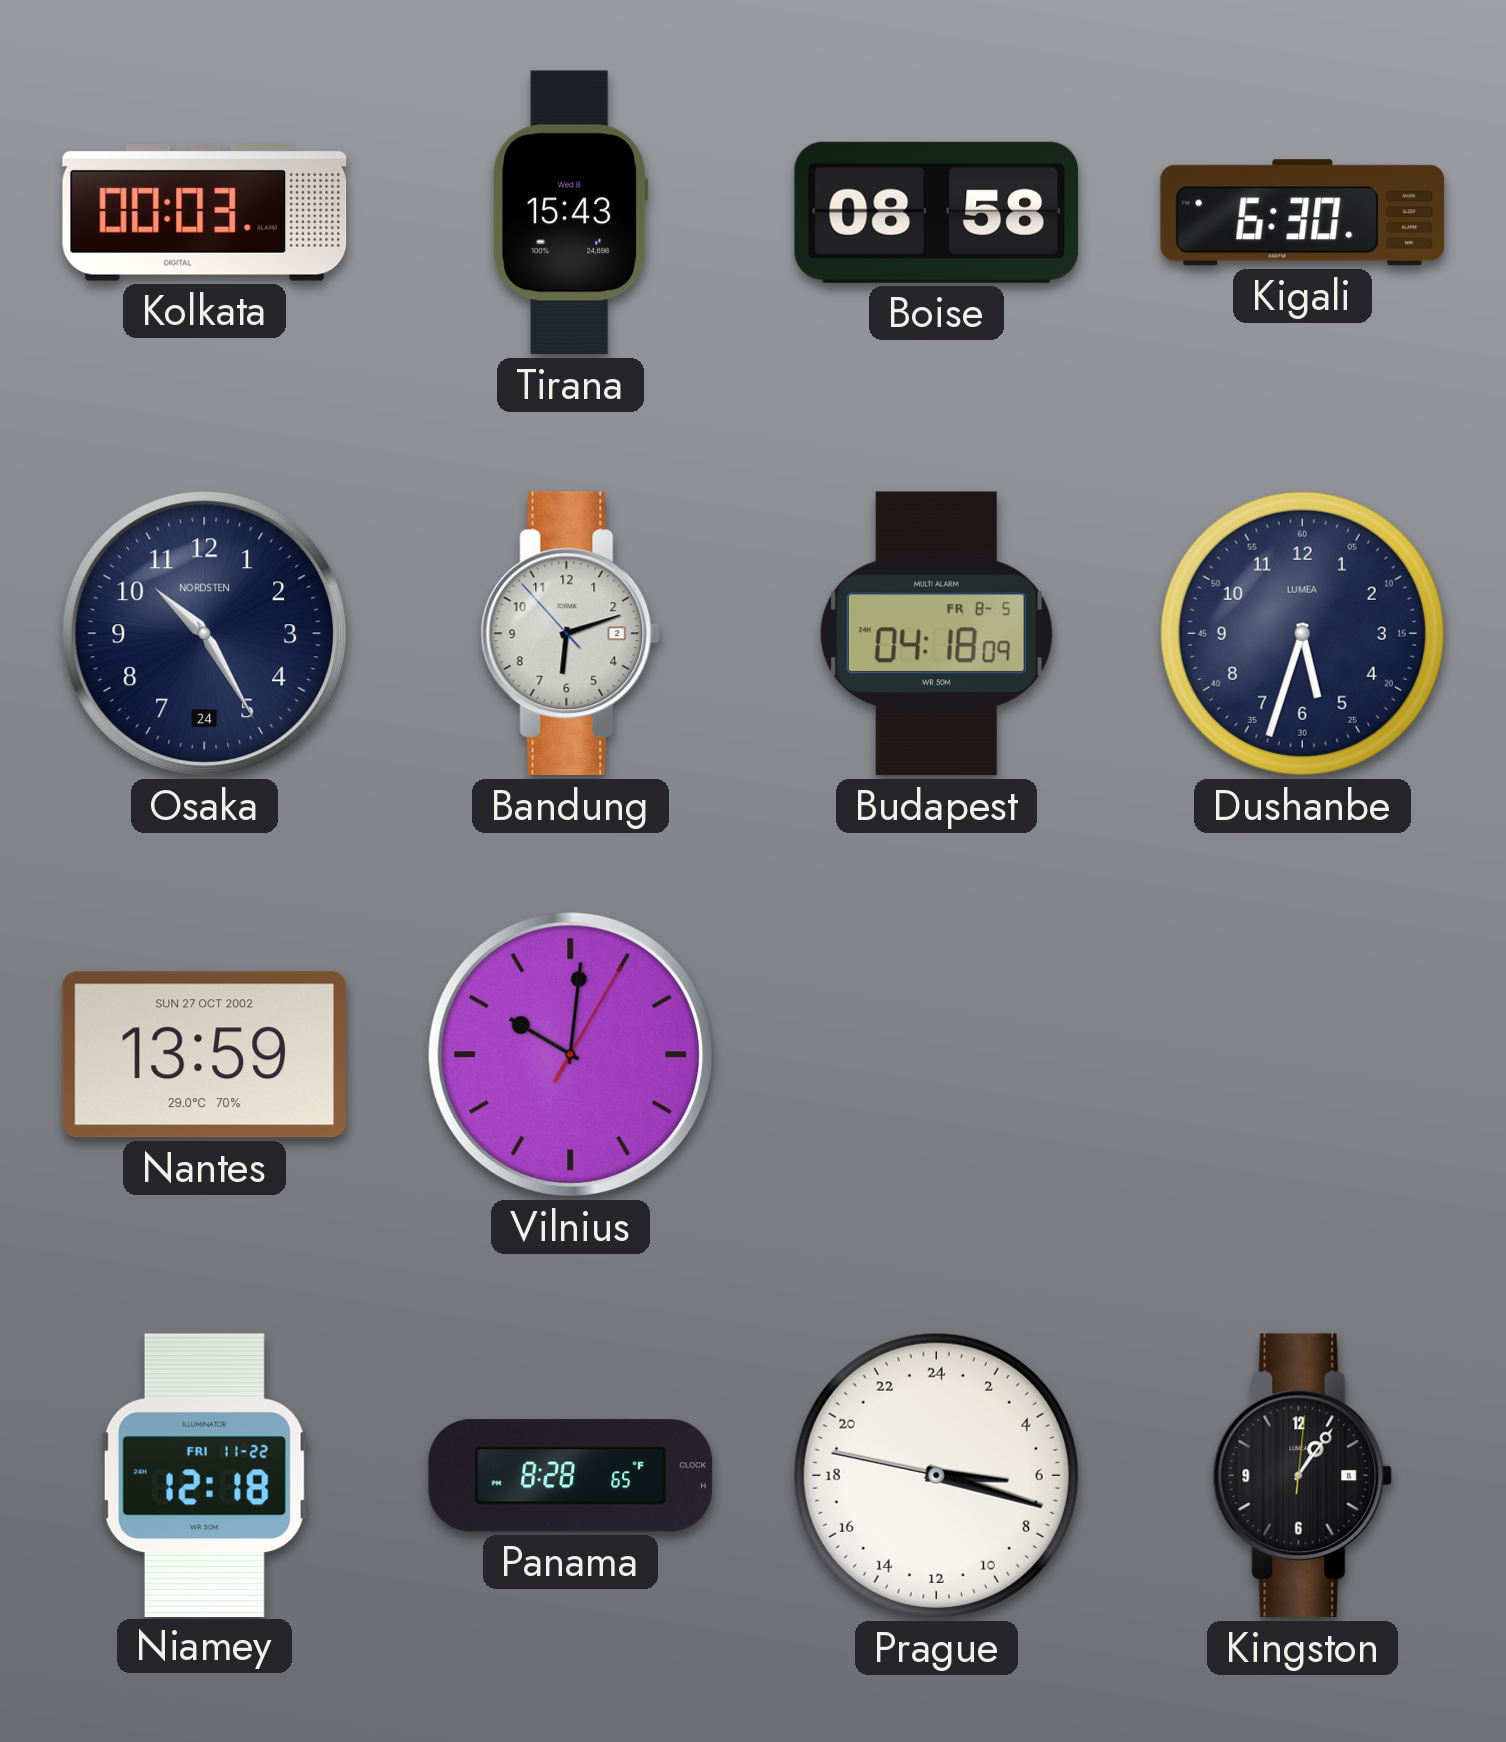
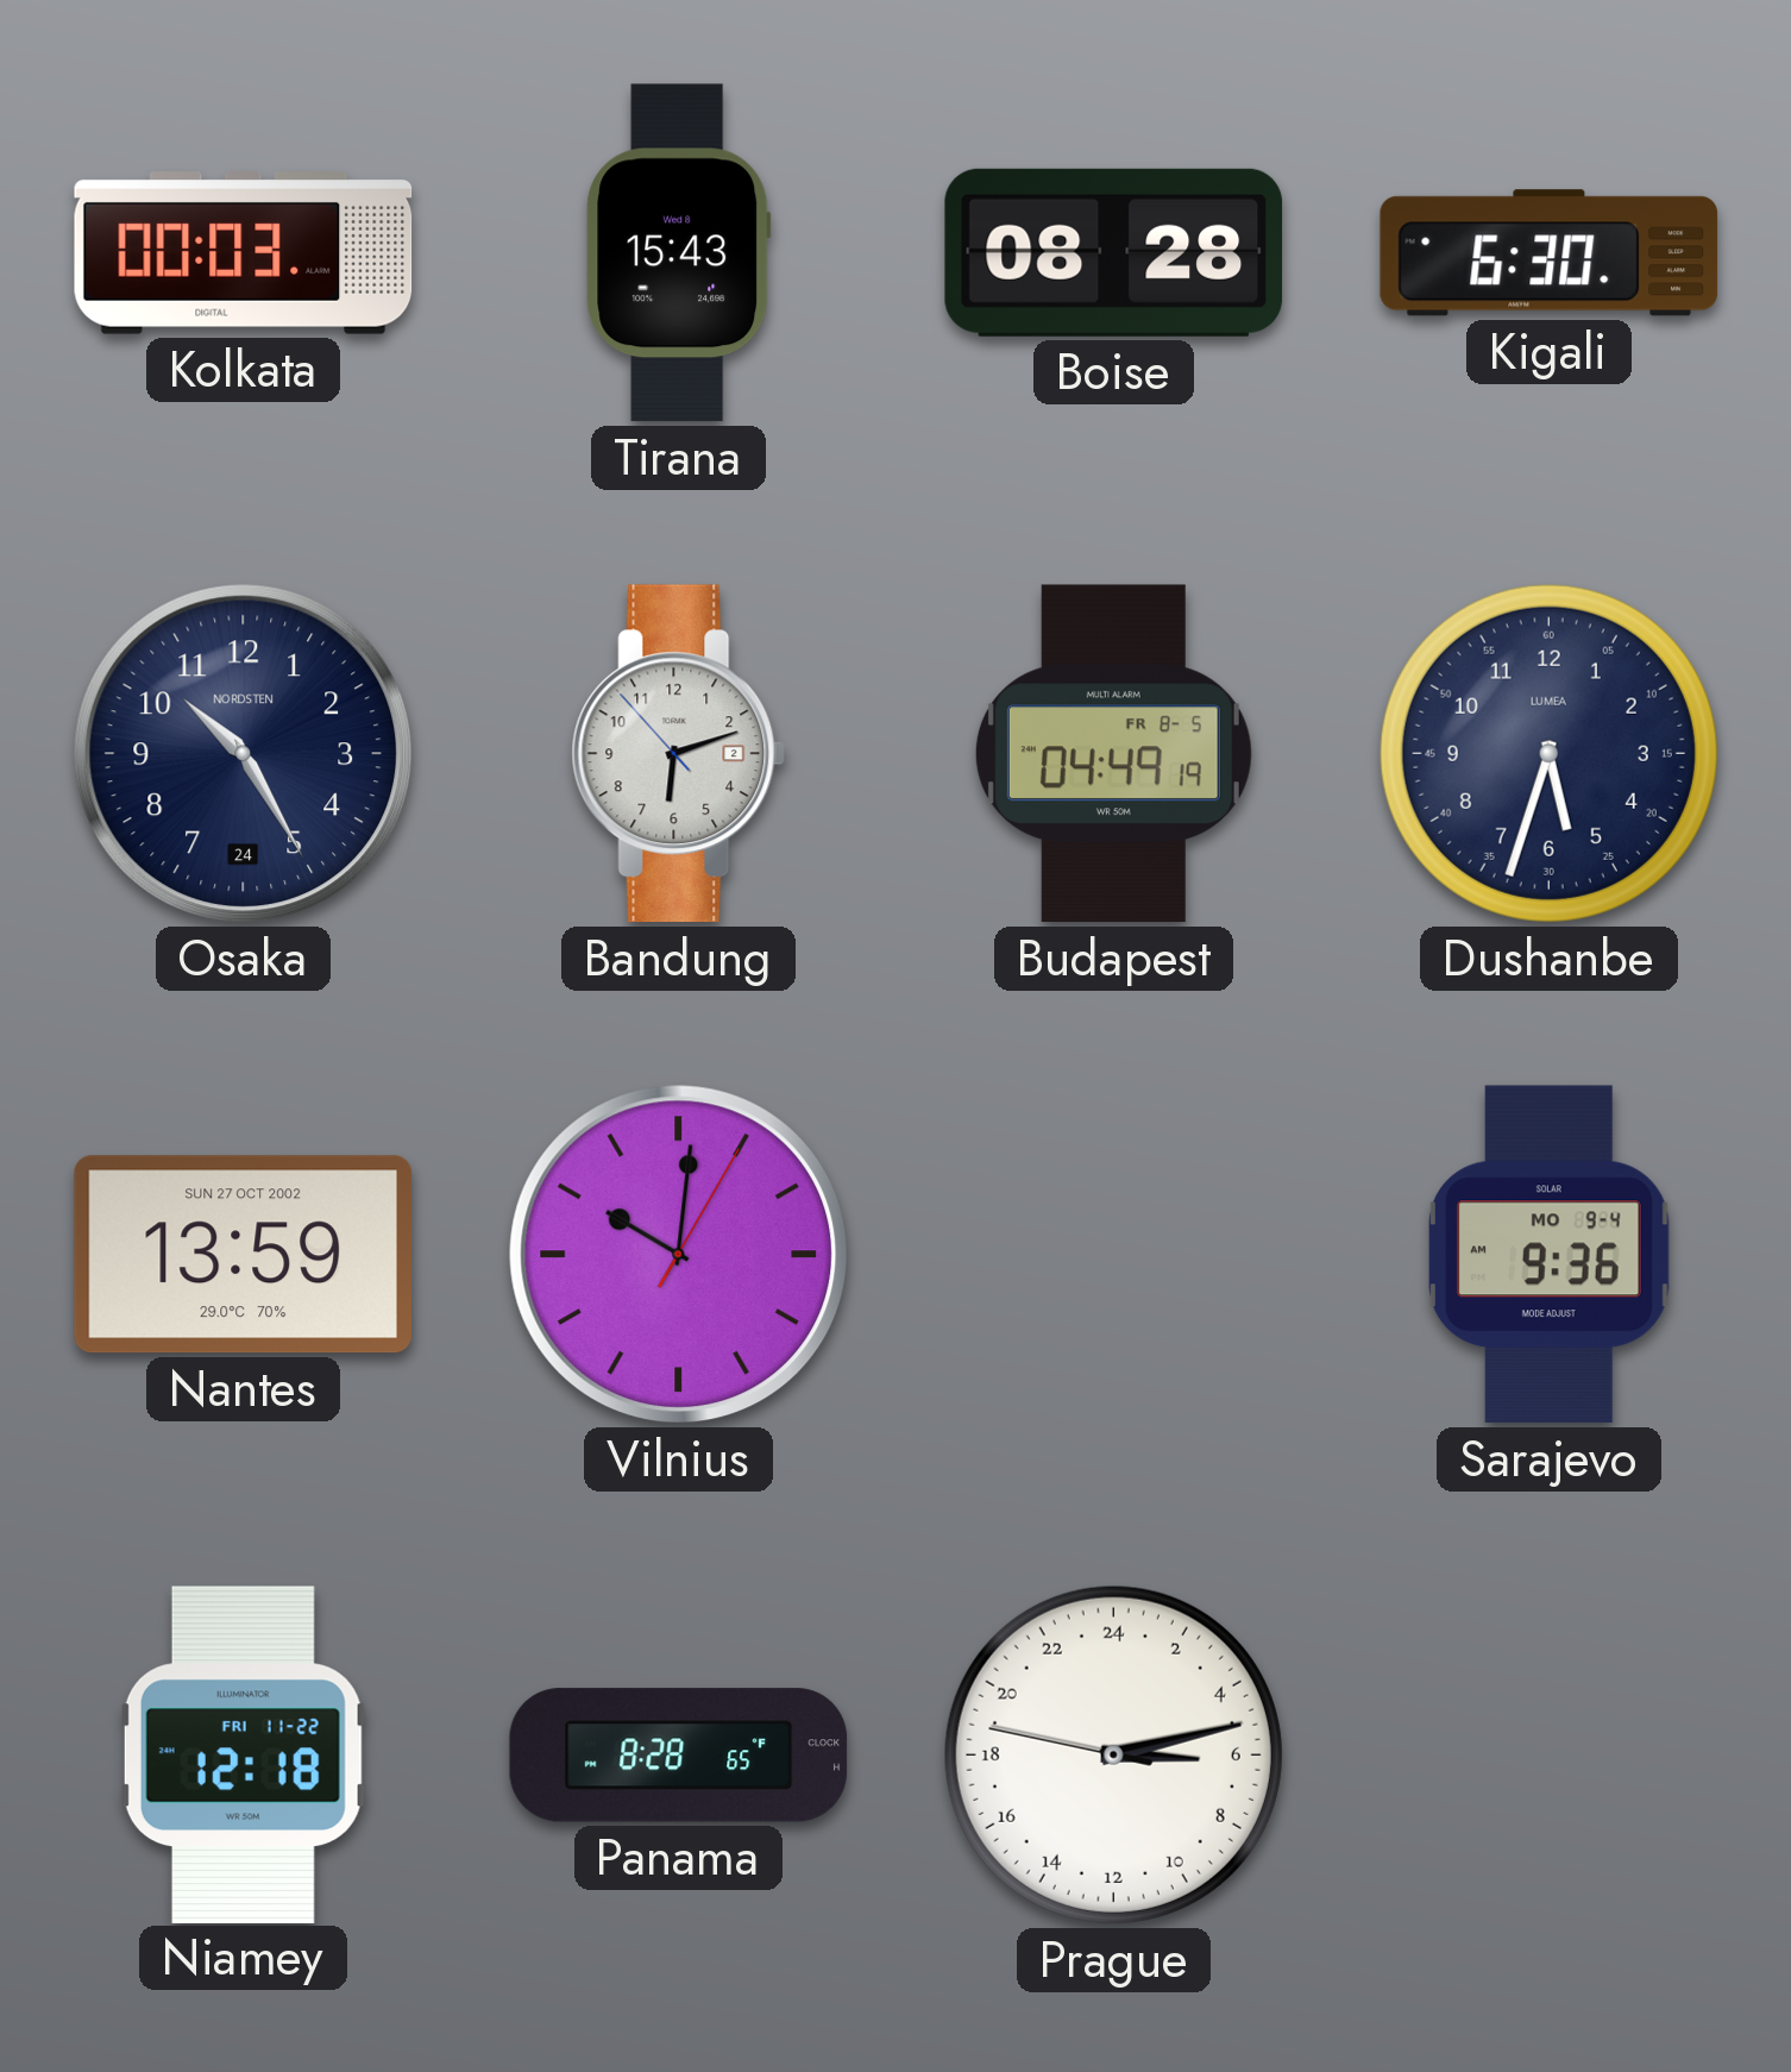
Boise: 08:58 -> 08:28 (1114, 252)
Budapest: 04:18 -> 04:49 (1113, 754)
Sarajevo: none -> 9:36 (1550, 1255)
Prague: 6:17 -> 6:12 (1113, 1754)
Kingston: 1:06 -> none (1303, 1476)
